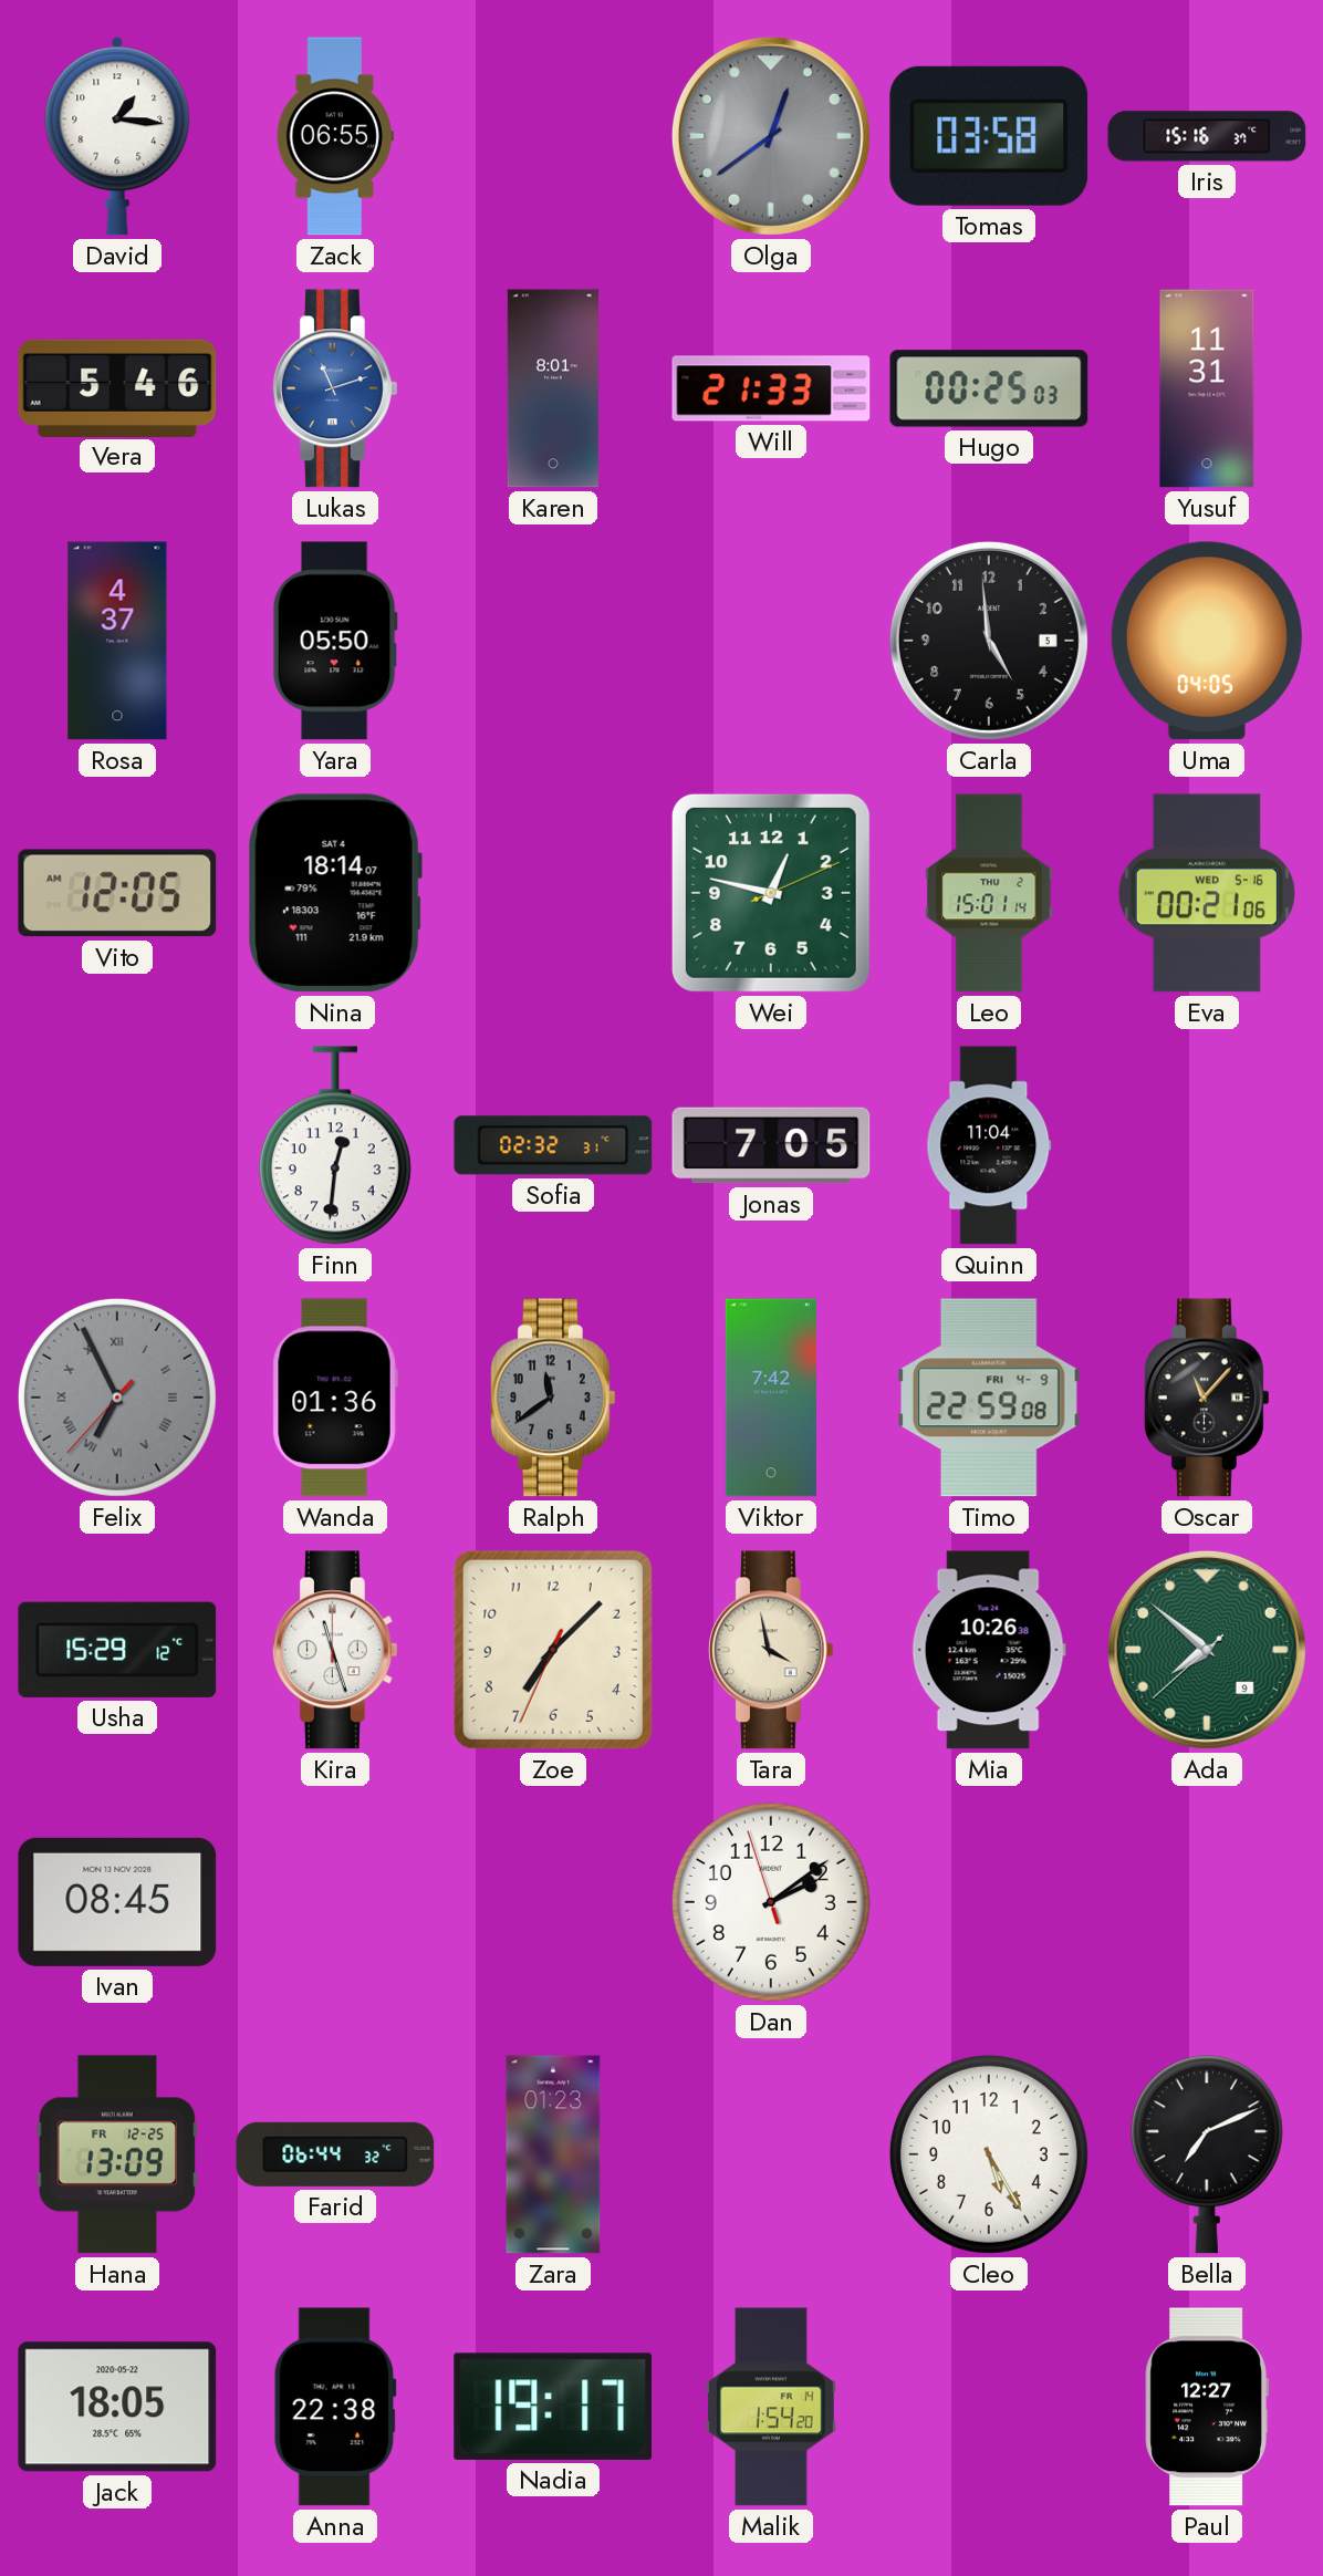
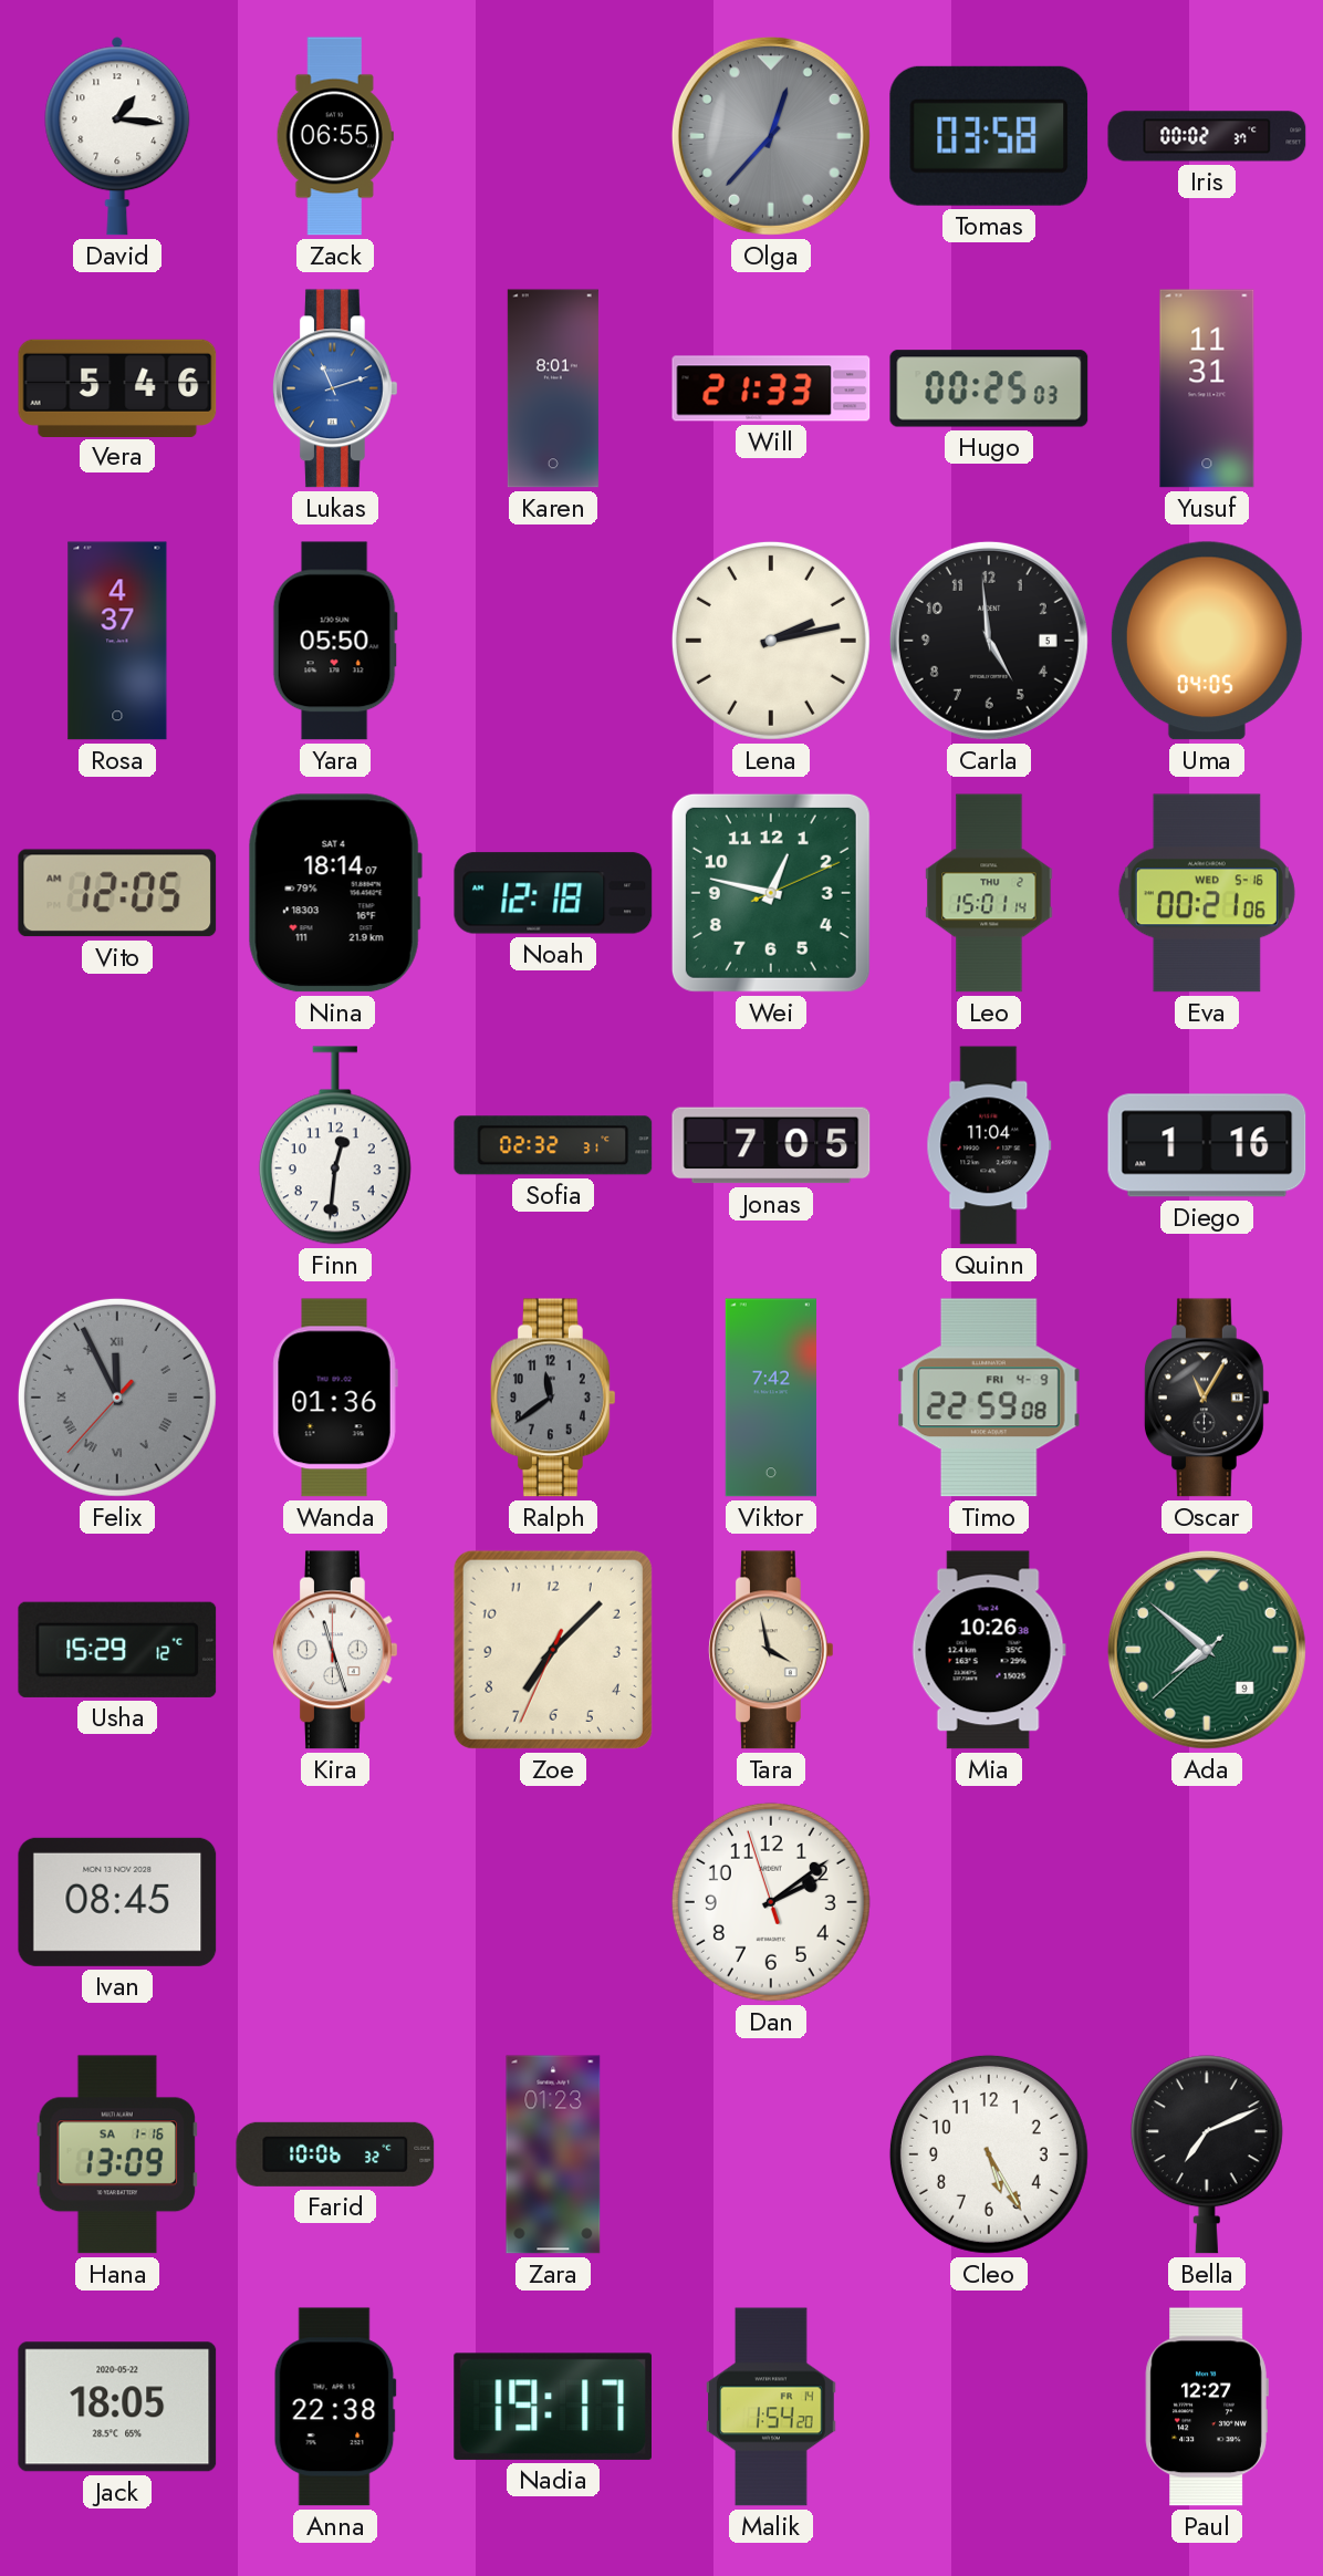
Olga: 12:39 -> 12:37 (771, 136)
Iris: 15:16 -> 00:02 (1207, 136)
Lena: none -> 2:13 (771, 641)
Noah: none -> 12:18 (553, 893)
Diego: none -> 1:16 (1207, 1145)
Felix: 6:55 -> 11:55 (117, 1398)
Oscar: 11:07 -> 11:05 (1207, 1398)
Hana date: FR 12-25 -> SA 1-16 (117, 2154)
Farid: 06:44 -> 10:06 (335, 2154)
